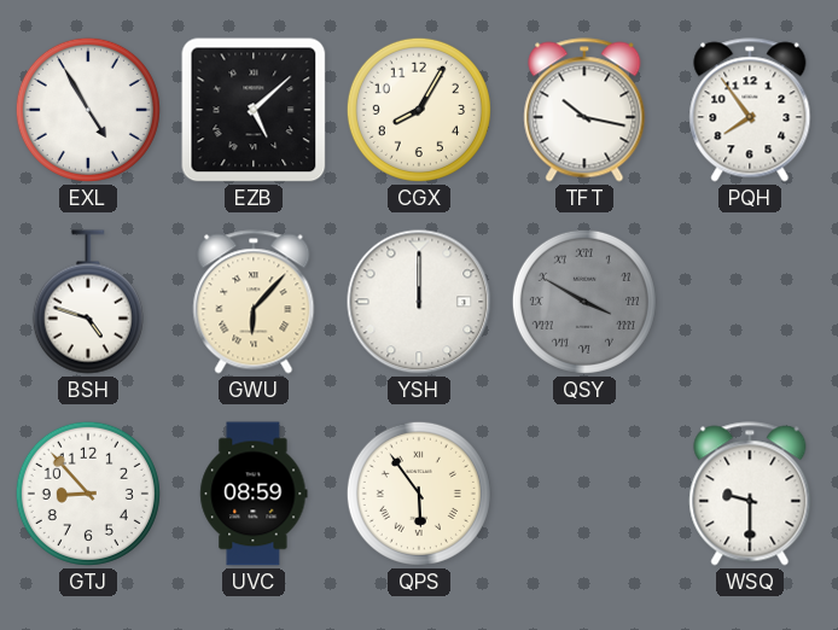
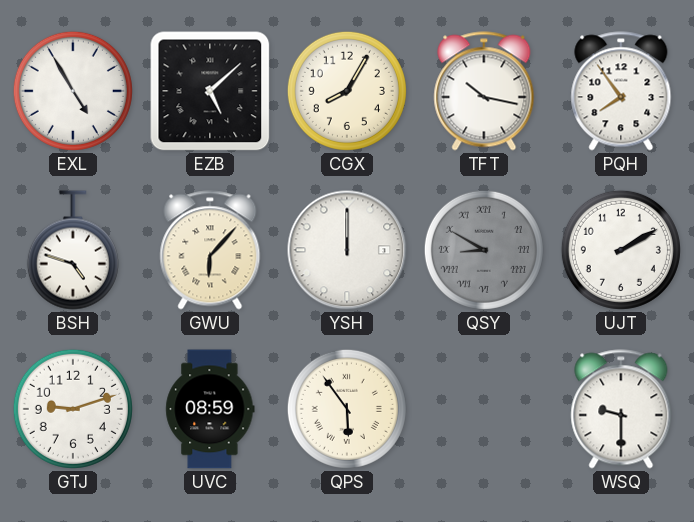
QSY: 3:50 -> 8:50 (484, 250)
UJT: none -> 2:10 (621, 250)
GTJ: 8:53 -> 9:12 (73, 409)
